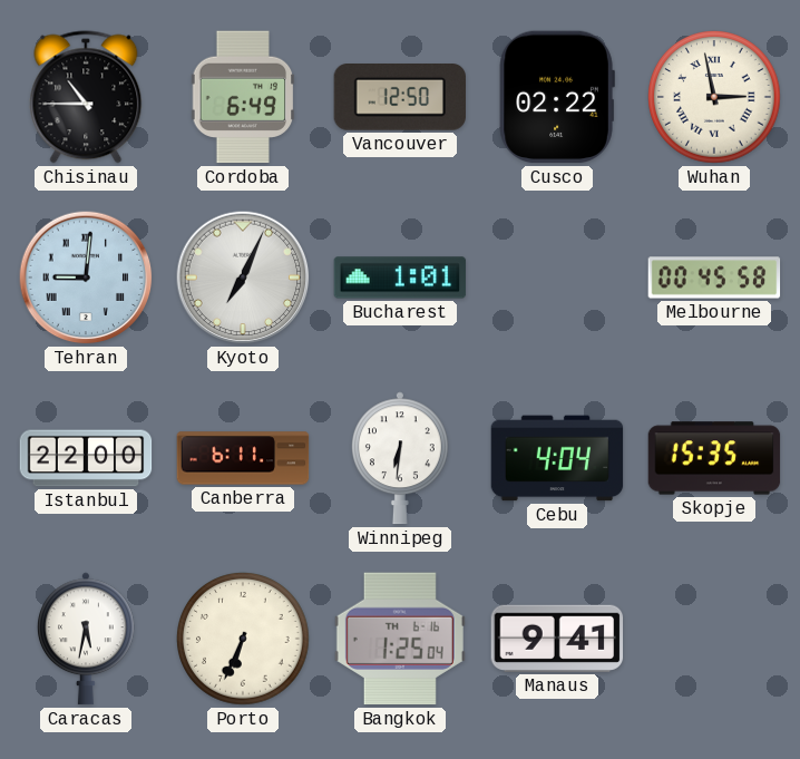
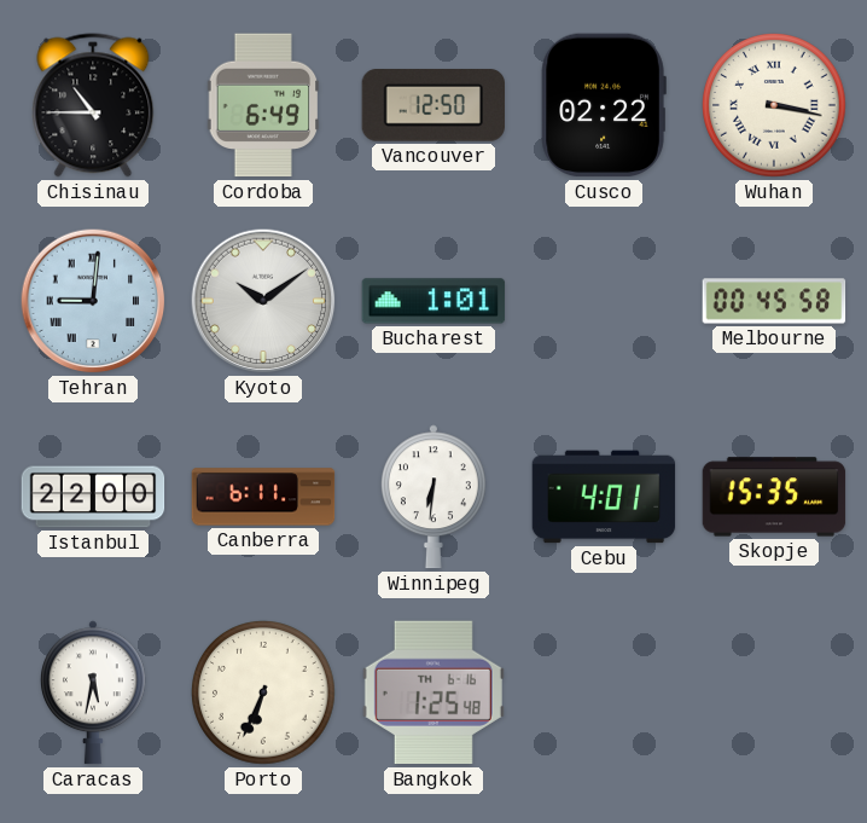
Wuhan: 2:58 -> 3:17 (775, 106)
Kyoto: 7:04 -> 10:09 (263, 301)
Cebu: 4:04 -> 4:01 (604, 497)
Bangkok: 1:25:04 -> 1:25:48 (433, 692)
Manaus: 9:41 -> none (557, 639)
